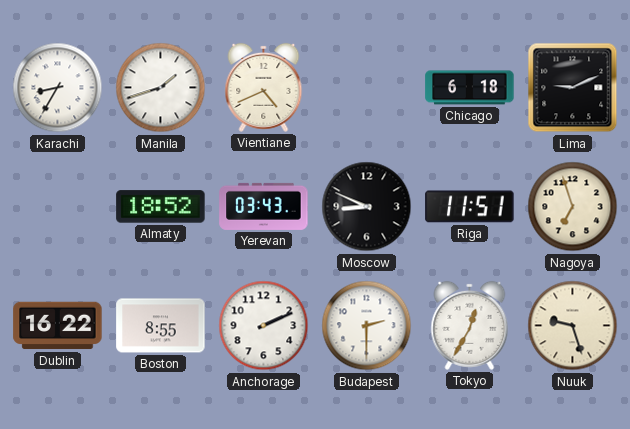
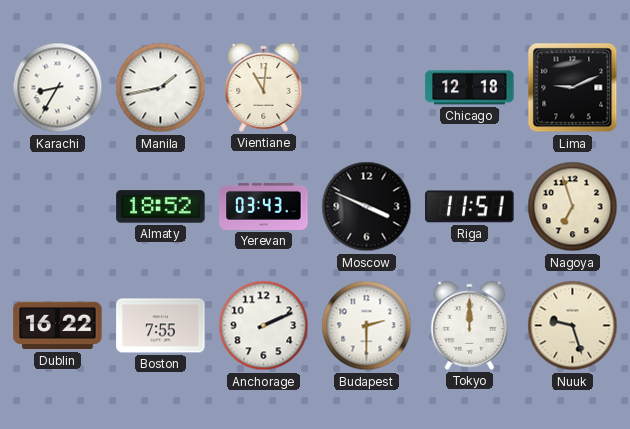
Manila: 1:42 -> 1:43 (161, 88)
Vientiane: 4:41 -> 11:01 (264, 87)
Chicago: 6:18 -> 12:18 (470, 88)
Moscow: 8:49 -> 3:49 (367, 207)
Boston: 8:55 -> 7:55 (161, 326)
Tokyo: 12:35 -> 12:00 (470, 325)
